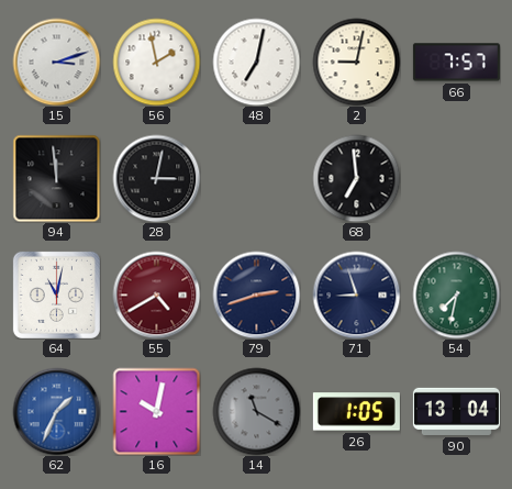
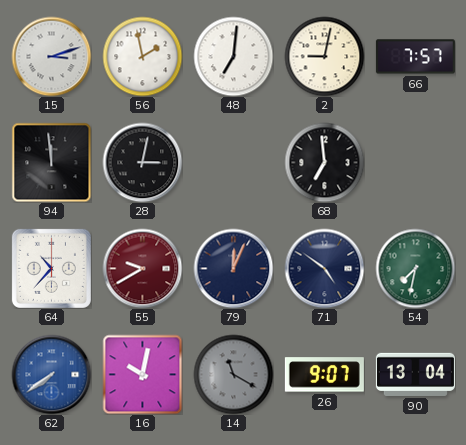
48: 7:02 -> 7:01 (233, 56)
64: 11:02 -> 10:37 (51, 268)
55: 4:40 -> 9:40 (142, 268)
79: 2:42 -> 12:04 (233, 268)
71: 8:57 -> 4:51 (324, 268)
62: 1:34 -> 7:39 (51, 374)
26: 1:05 -> 9:07 (324, 375)
